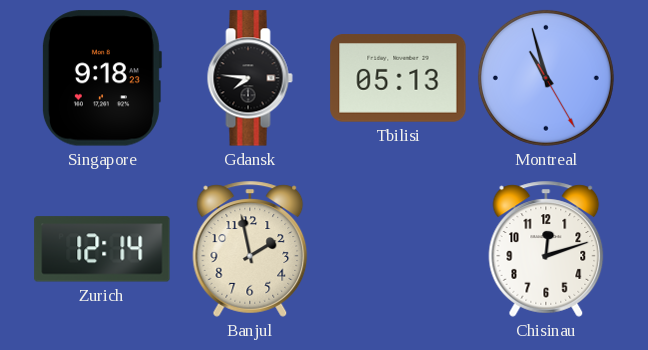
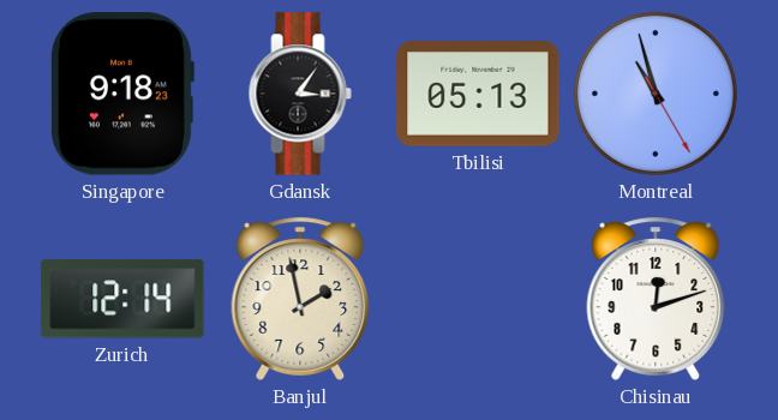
Gdansk: 7:46 -> 3:06 (300, 94)
